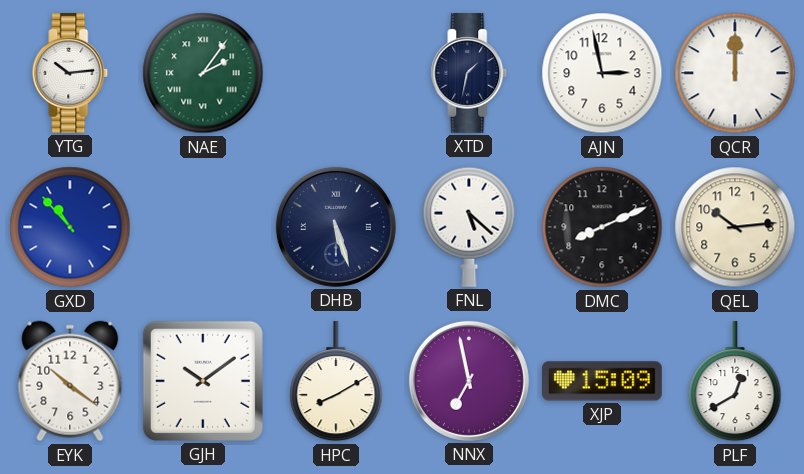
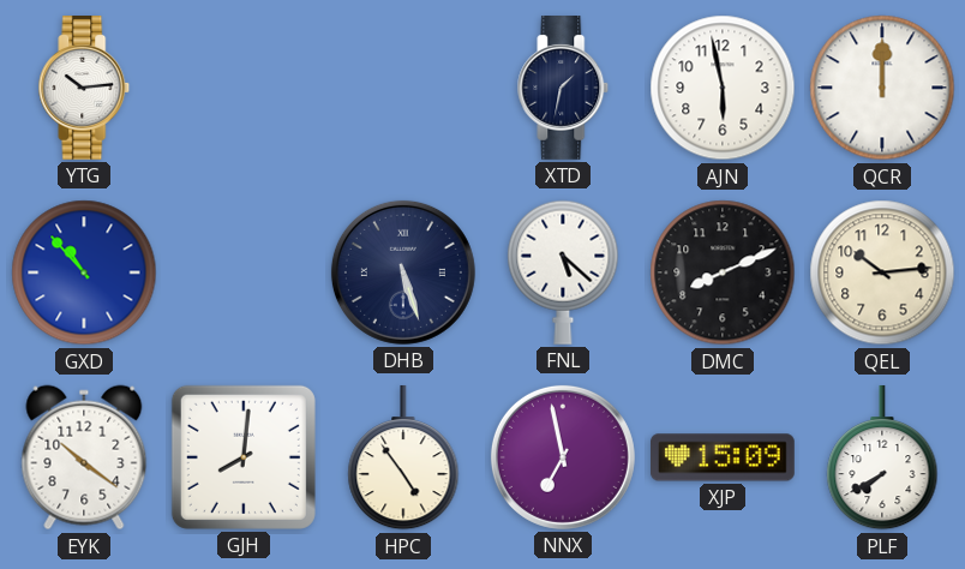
NAE: 2:06 -> none (203, 73)
AJN: 2:58 -> 5:58 (723, 88)
GJH: 10:09 -> 8:01 (244, 457)
HPC: 8:10 -> 4:54 (403, 457)
PLF: 12:40 -> 7:40 (882, 457)
